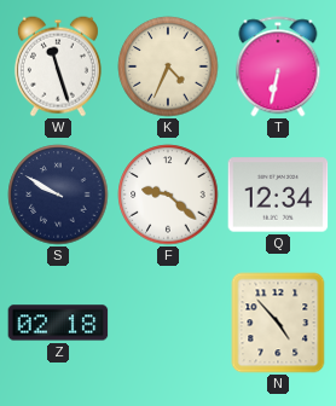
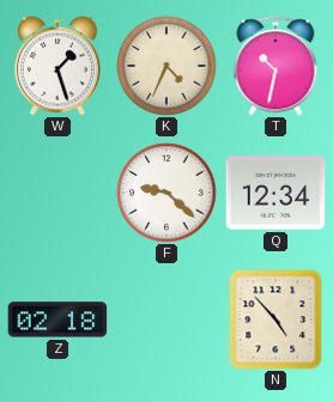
W: 11:27 -> 1:27 (57, 66)
T: 6:32 -> 10:32 (276, 66)
S: 9:50 -> none (58, 195)
